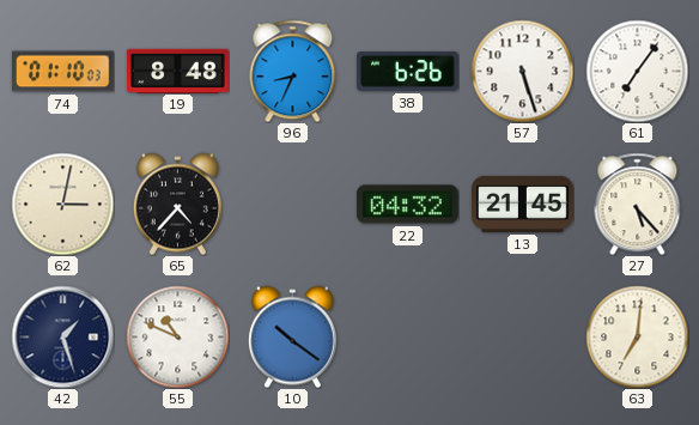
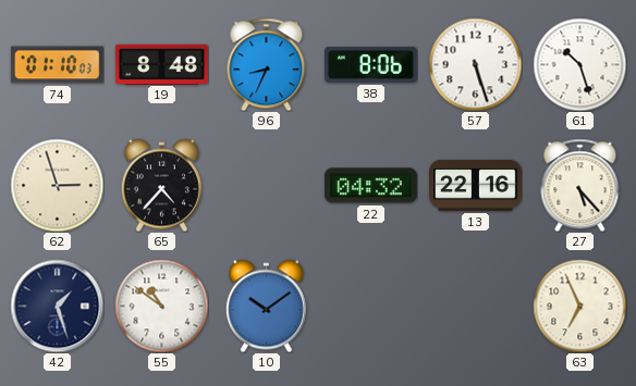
38: 6:26 -> 8:06 (371, 64)
61: 7:06 -> 10:27 (579, 64)
62: 3:02 -> 2:57 (57, 185)
13: 21:45 -> 22:16 (476, 185)
55: 10:49 -> 10:51 (161, 306)
10: 10:21 -> 10:09 (266, 306)
63: 7:01 -> 6:56 (579, 306)
